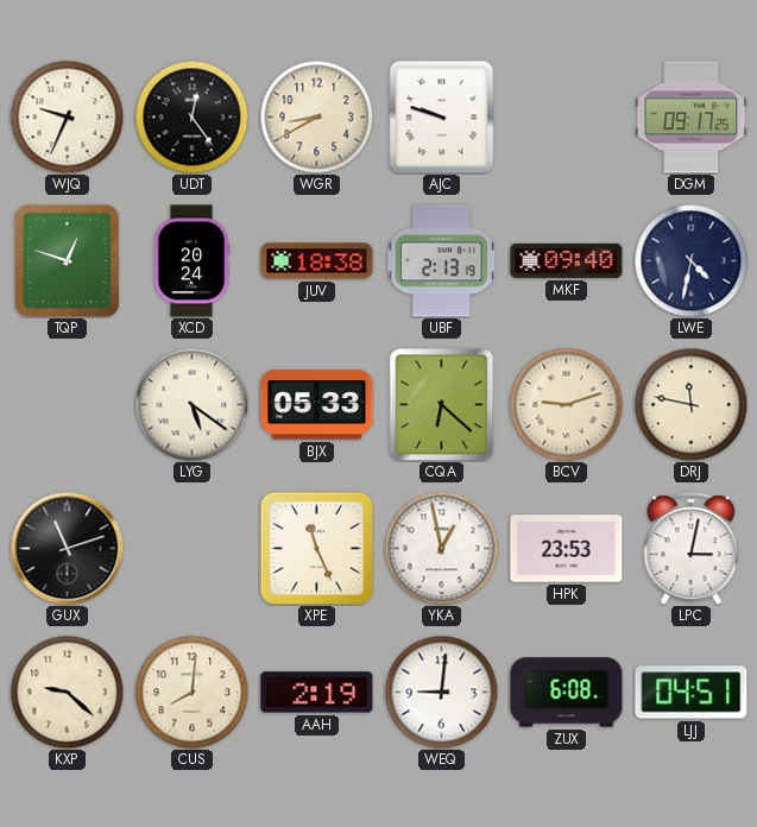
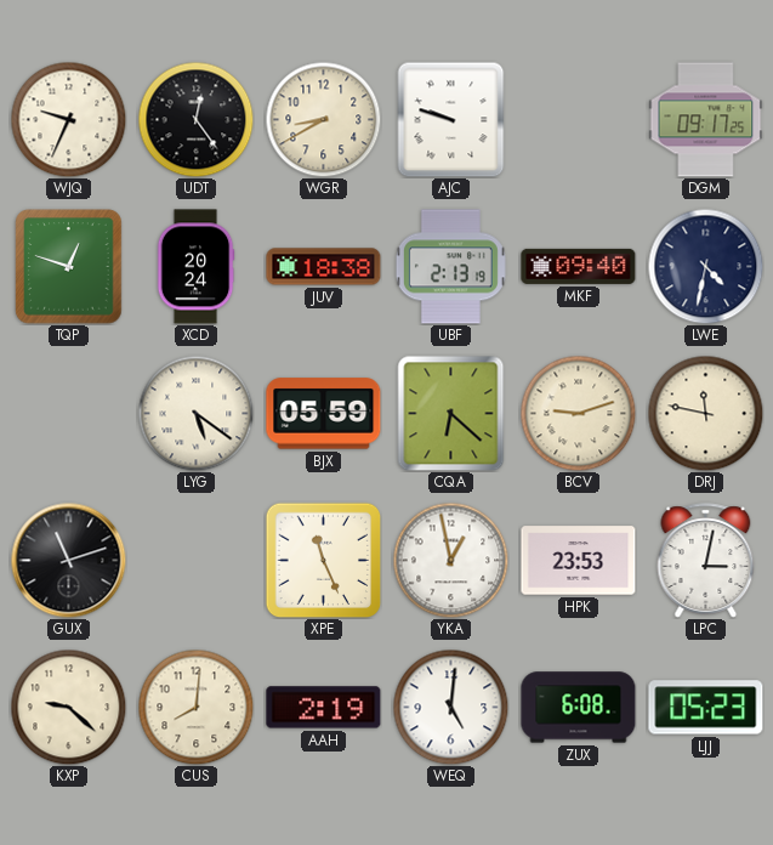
BJX: 05:33 -> 05:59 (324, 414)
WEQ: 9:01 -> 5:01 (450, 707)
LJJ: 04:51 -> 05:23 (706, 708)
